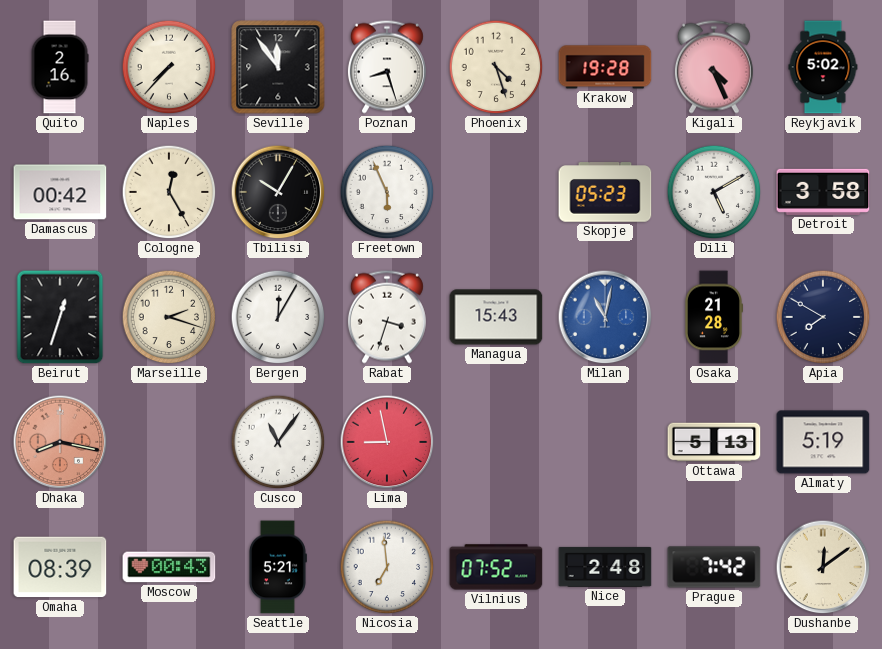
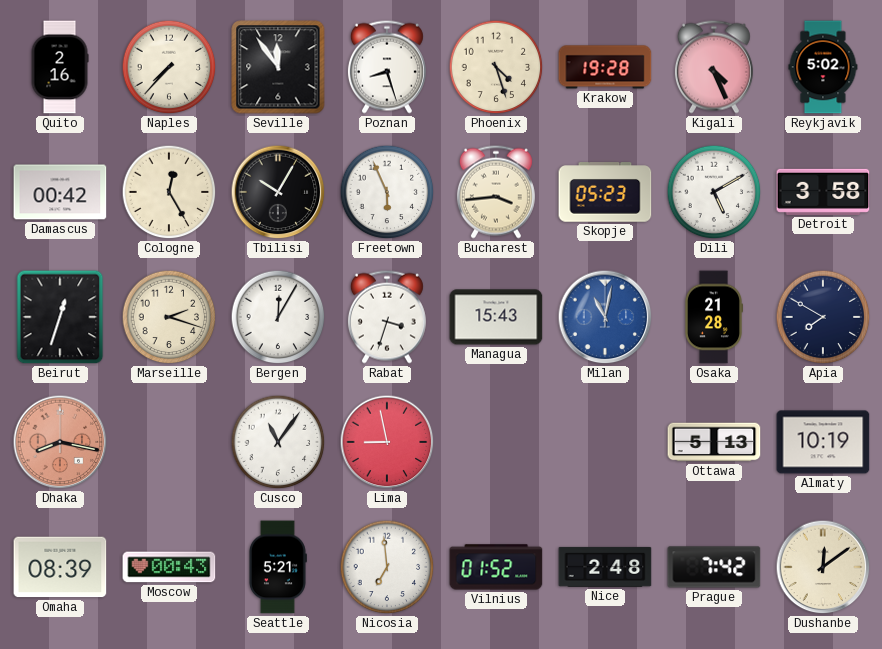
Bucharest: none -> 3:44 (496, 192)
Almaty: 5:19 -> 10:19 (823, 442)
Vilnius: 07:52 -> 01:52 (496, 567)
